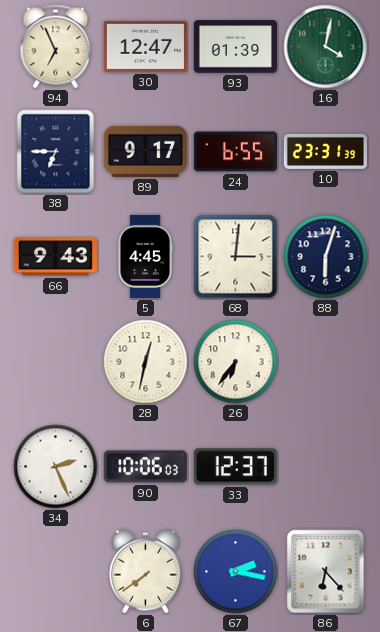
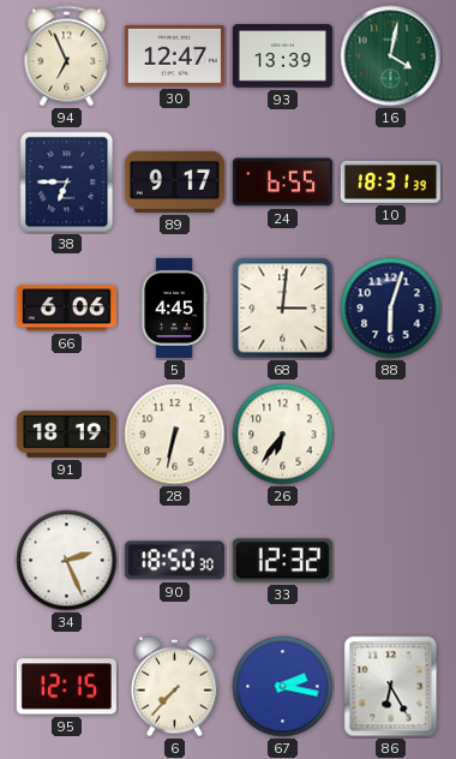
93: 01:39 -> 13:39 (282, 56)
10: 23:31 -> 18:31 (390, 181)
66: 9:43 -> 6:06 (66, 309)
91: none -> 18:19 (66, 434)
28: 12:32 -> 6:32 (175, 435)
90: 10:06 -> 18:50 (174, 561)
33: 12:37 -> 12:32 (282, 561)
95: none -> 12:15 (66, 687)
6: 7:39 -> 7:37 (174, 687)
86: 6:23 -> 6:25 (391, 687)
